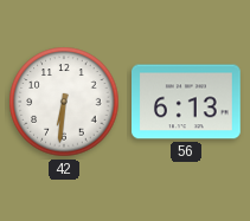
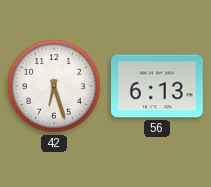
42: 6:31 -> 6:27 (54, 86)
